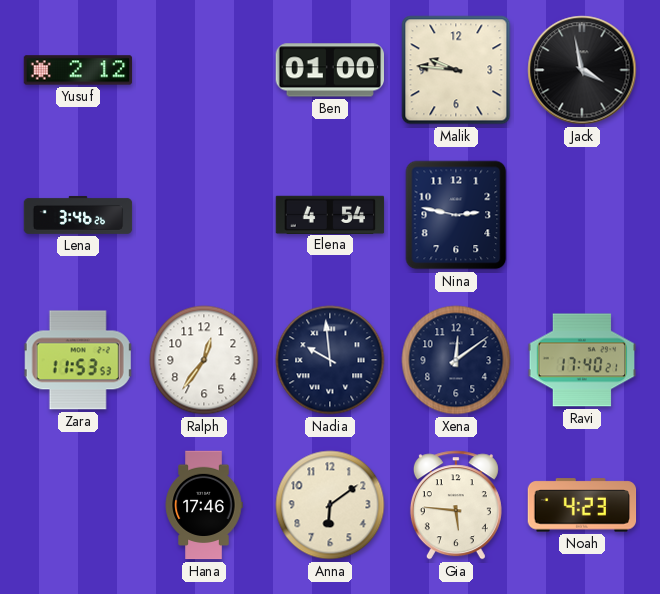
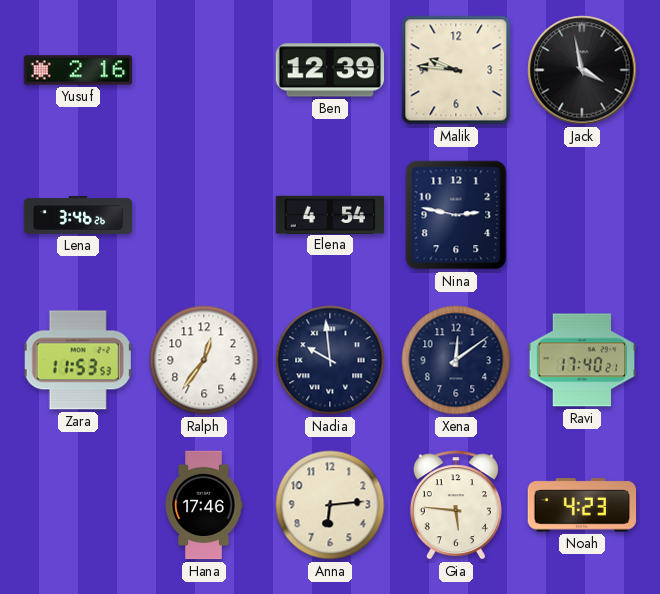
Yusuf: 2:12 -> 2:16 (78, 70)
Ben: 01:00 -> 12:39 (329, 70)
Anna: 6:09 -> 6:14 (330, 505)
